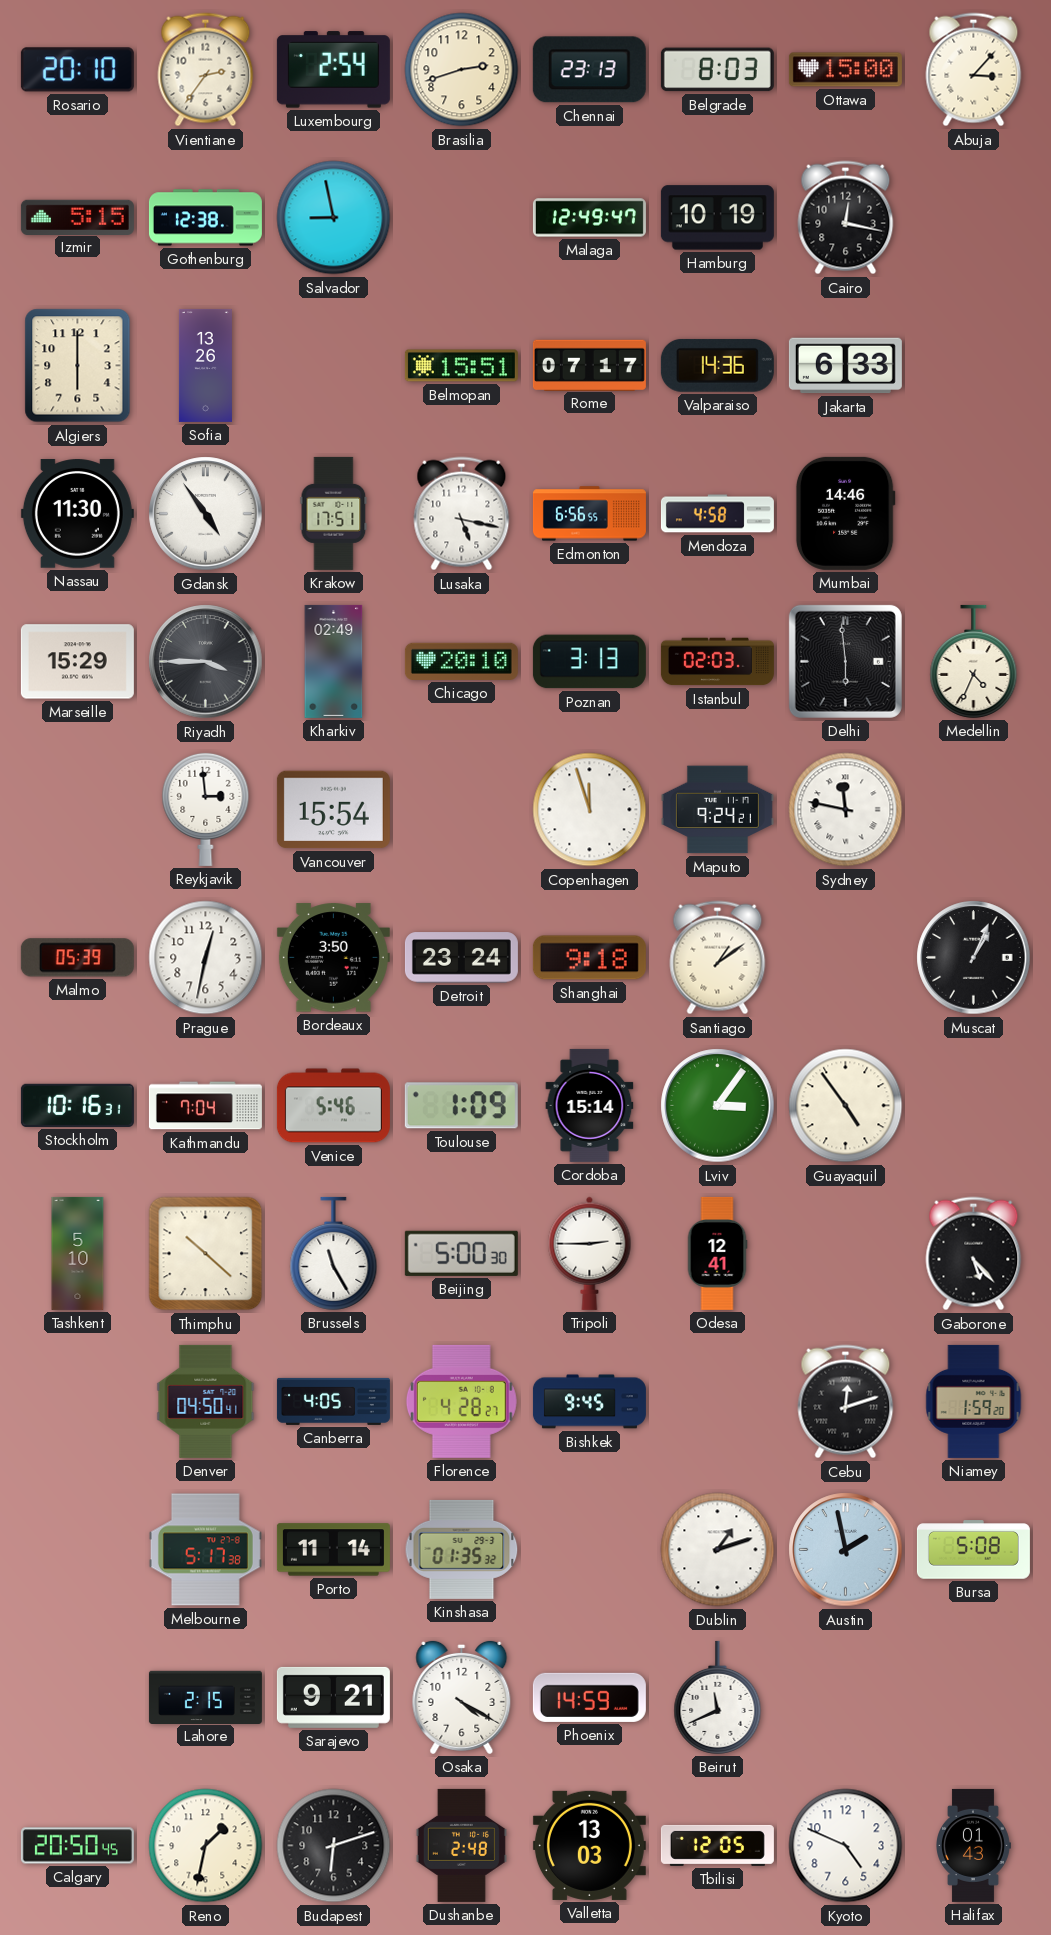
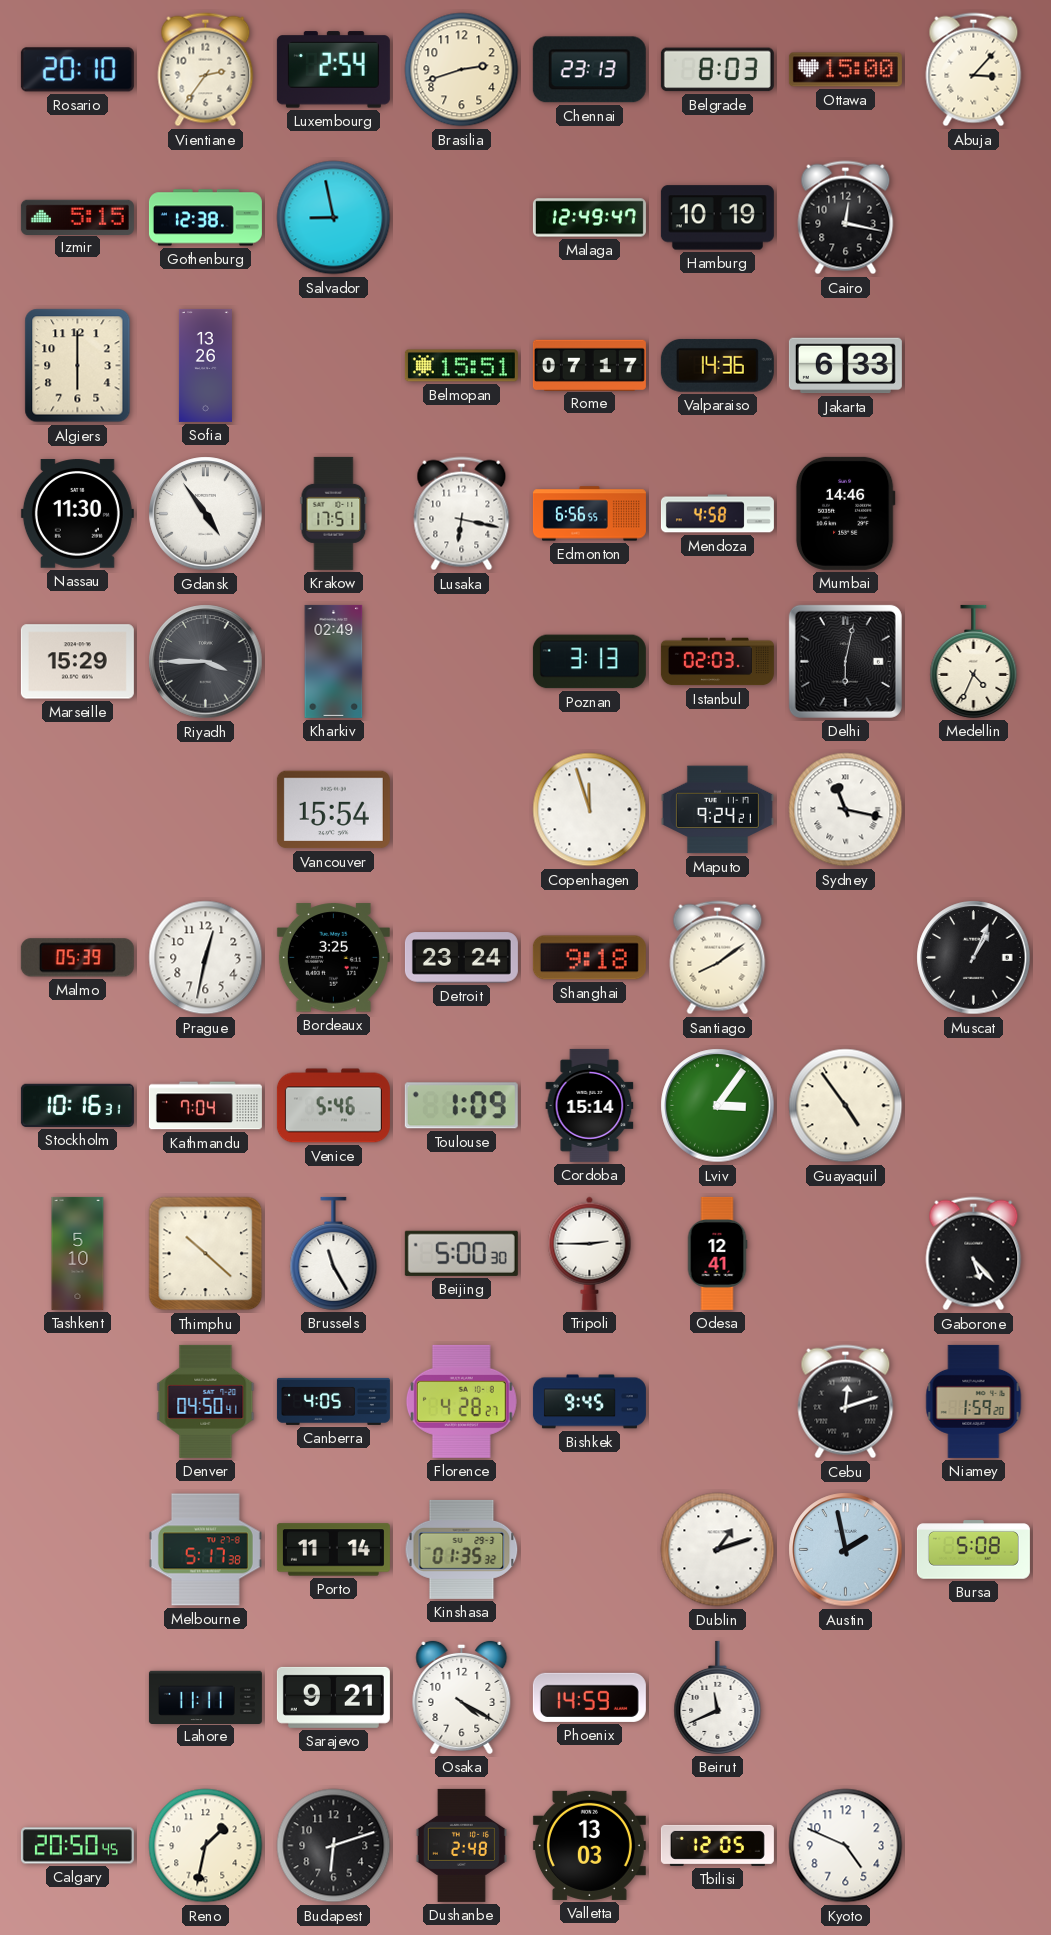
Lusaka: 5:17 -> 6:17 (462, 514)
Chicago: 20:10 -> none (461, 661)
Delhi: 5:59 -> 6:02 (845, 661)
Reykjavik: 2:59 -> none (206, 809)
Sydney: 11:47 -> 11:17 (846, 810)
Bordeaux: 3:50 -> 3:25 (333, 958)
Santiago: 1:09 -> 8:09 (718, 958)
Lahore: 2:15 -> 11:11 (205, 1697)
Halifax: 01:43 -> none (974, 1845)
